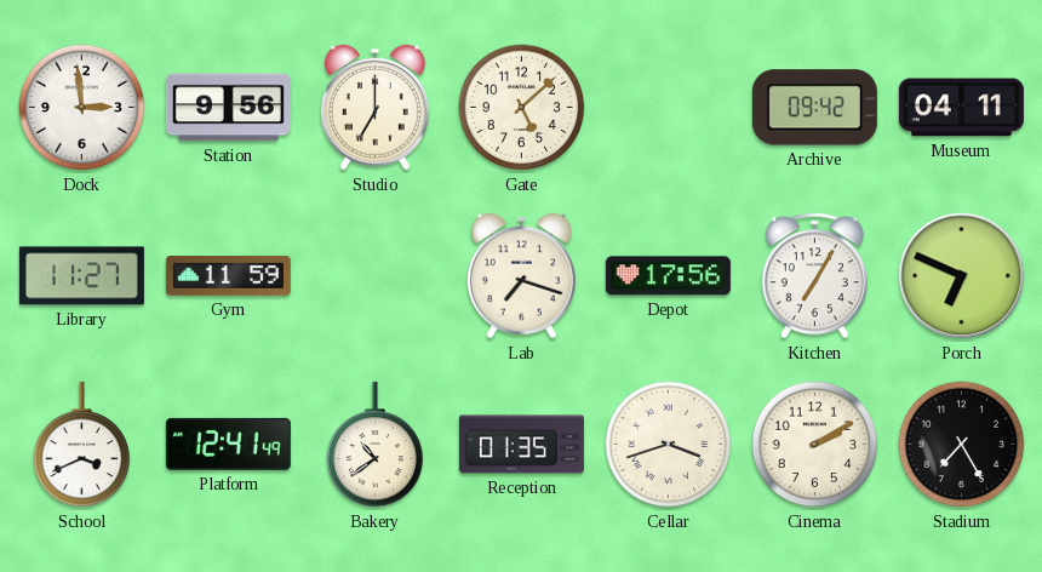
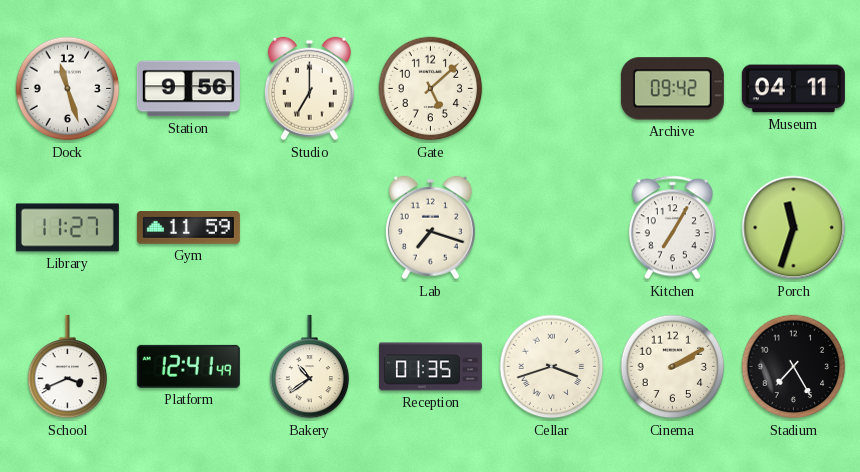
Dock: 2:59 -> 11:27 (68, 89)
Depot: 17:56 -> none (668, 276)
Porch: 6:49 -> 11:33 (794, 228)
